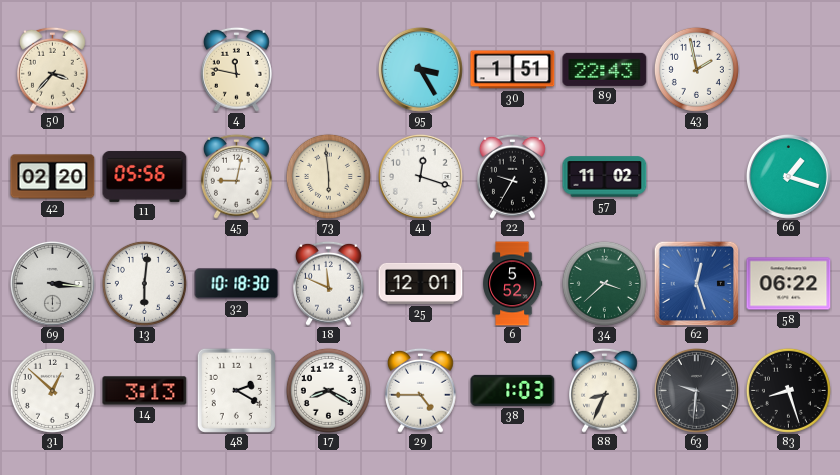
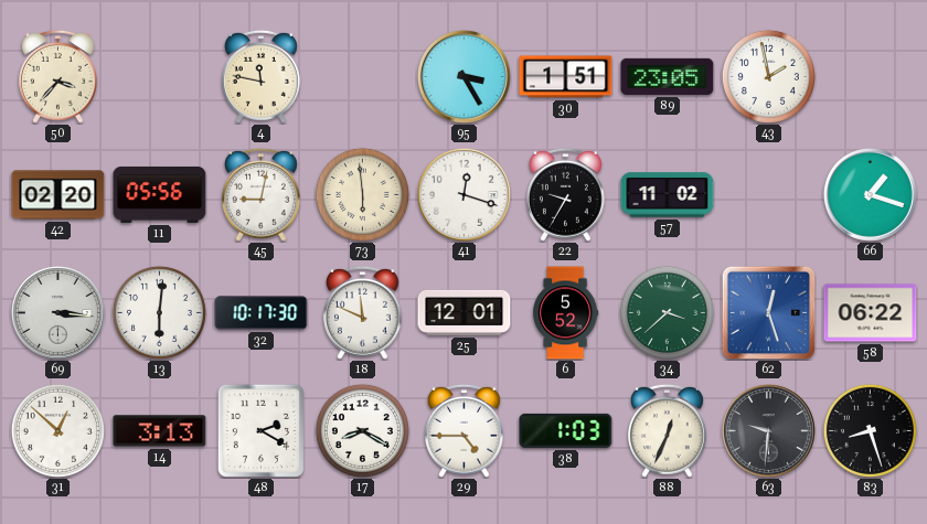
89: 22:43 -> 23:05 (668, 76)
32: 10:18 -> 10:17 (262, 313)
88: 8:34 -> 12:34 (668, 430)
